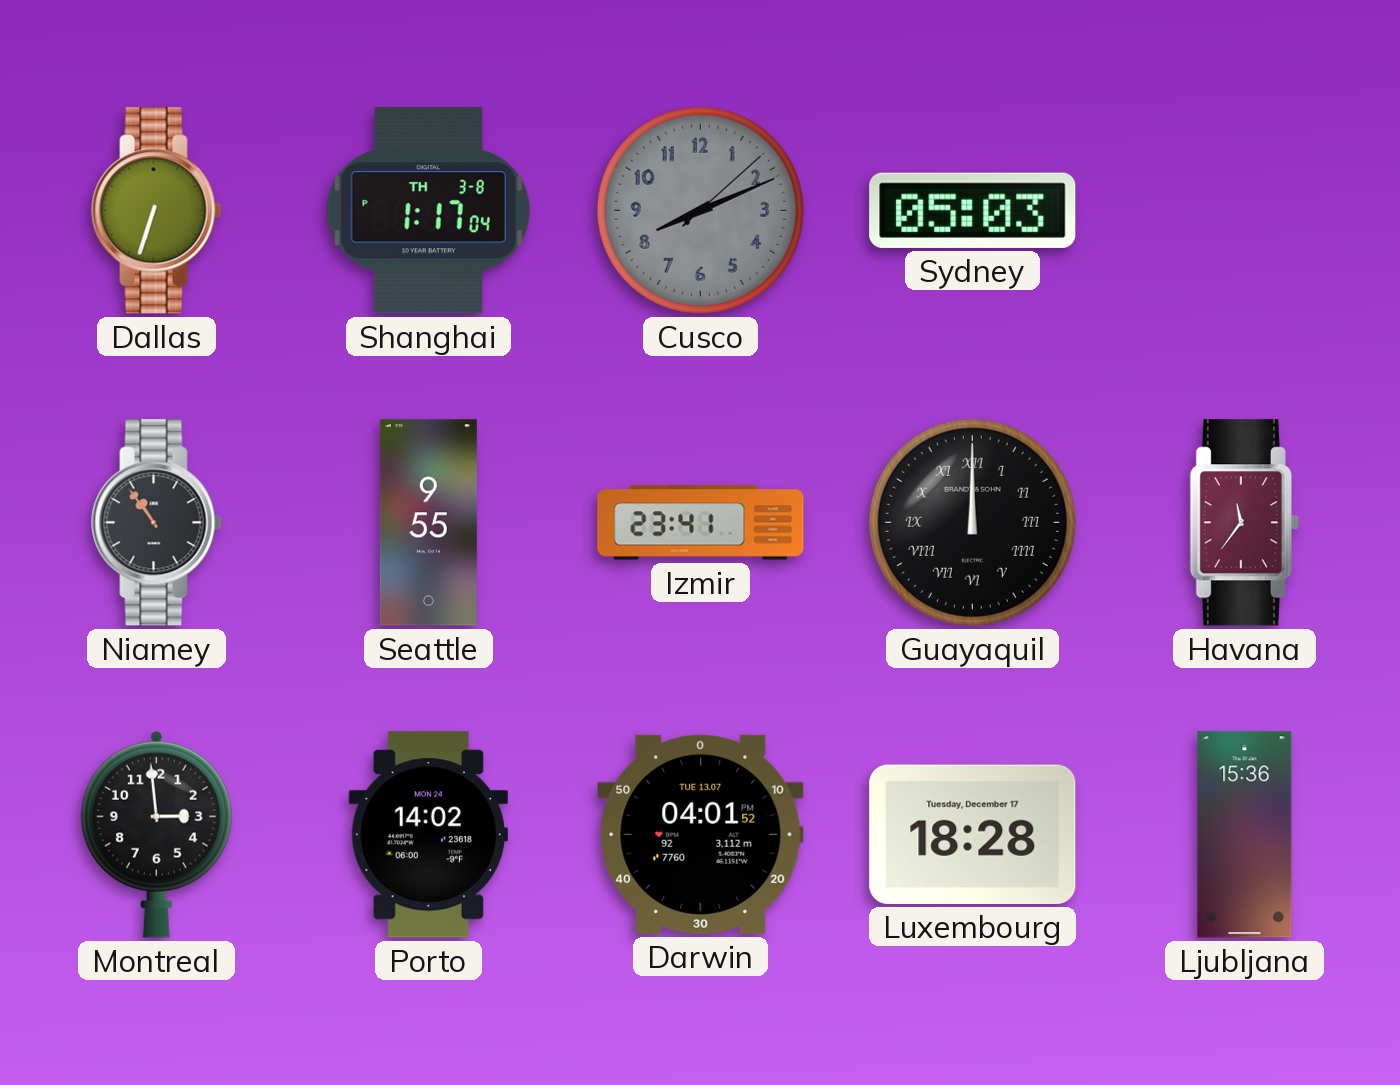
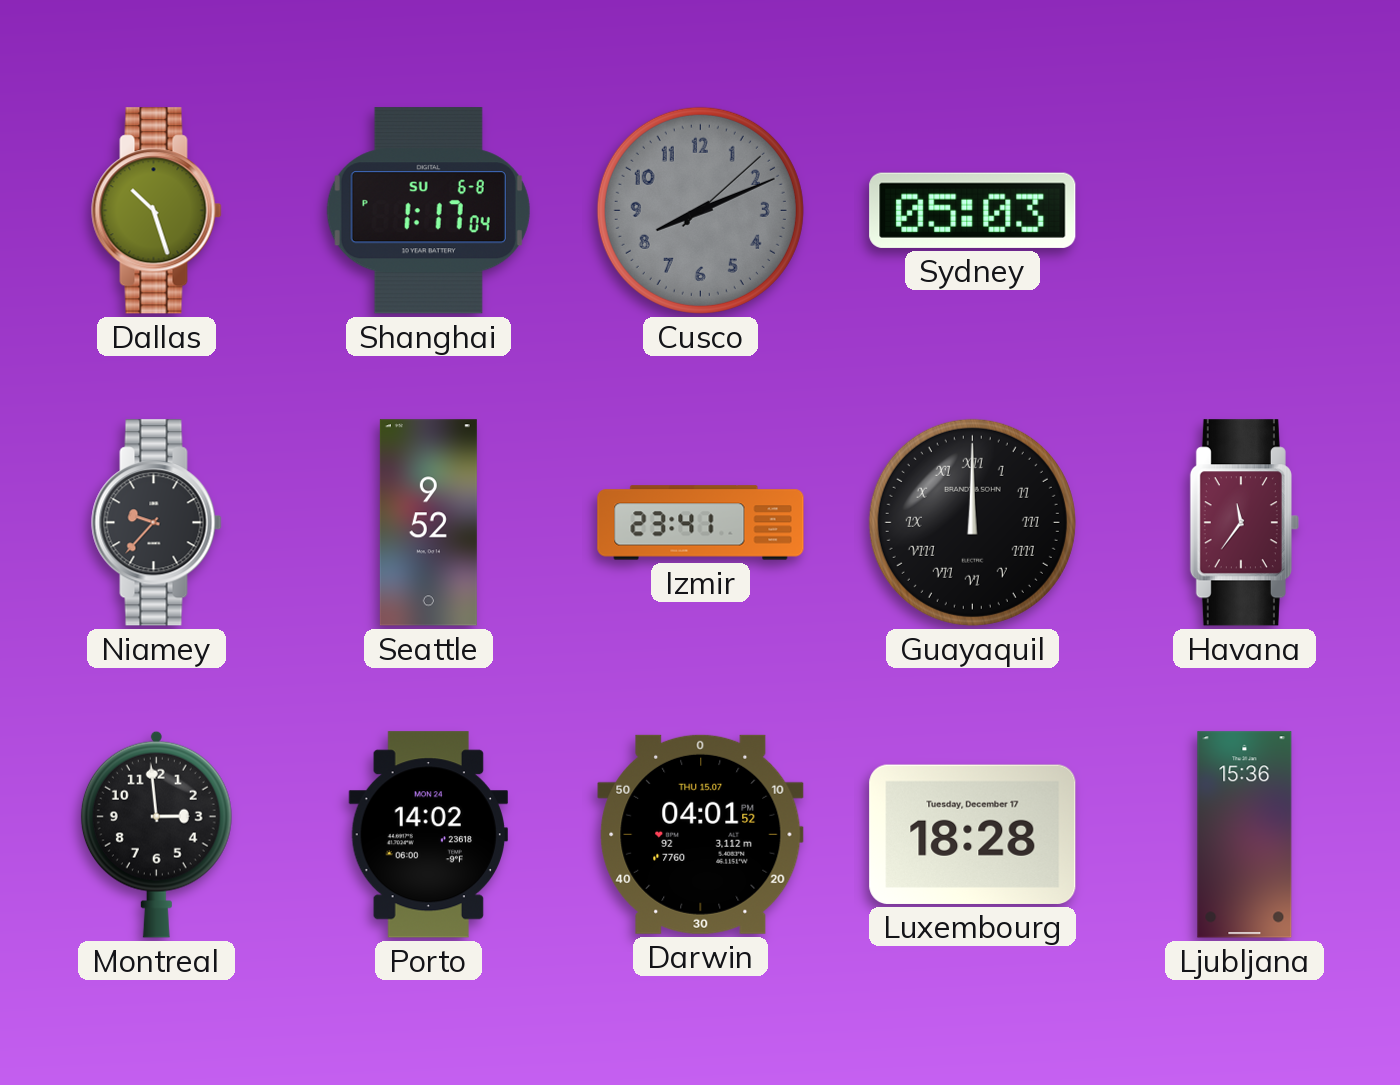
Dallas: 6:33 -> 10:27 (157, 211)
Shanghai date: TH 3-8 -> SU 6-8 (428, 211)
Niamey: 10:54 -> 9:37 (157, 523)
Seattle: 9:55 -> 9:52 (428, 523)
Darwin date: TUE 13.07 -> THU 15.07 (701, 834)
